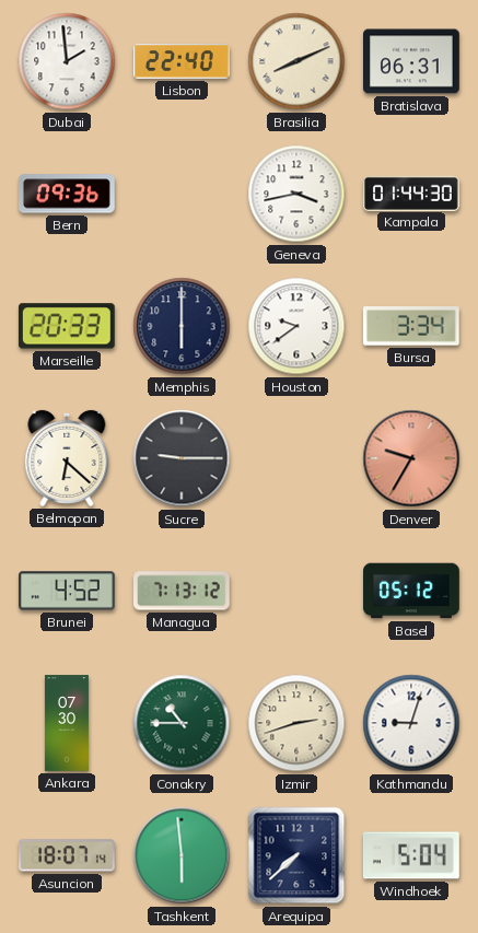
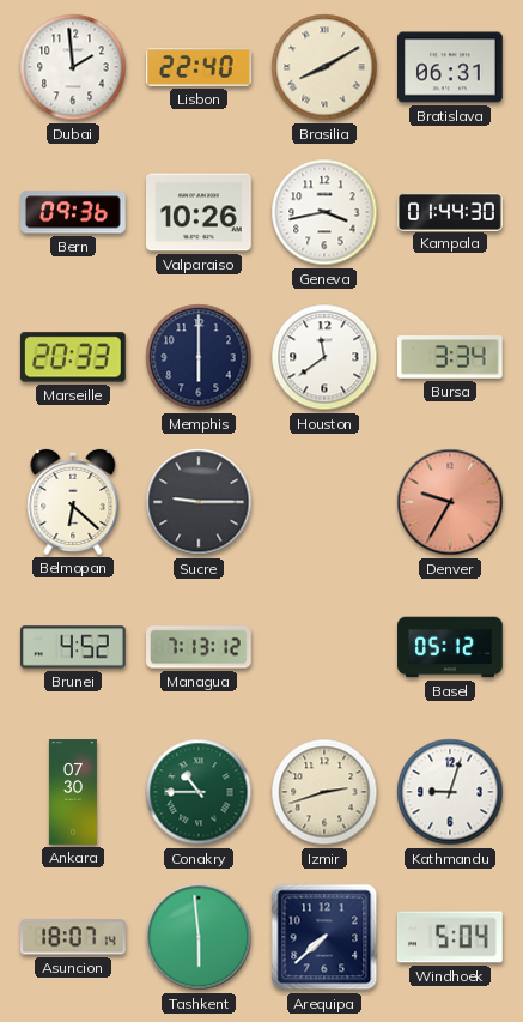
Brasilia: 8:11 -> 8:10 (324, 67)
Valparaiso: none -> 10:26 (200, 212)
Houston: 9:39 -> 11:39 (324, 357)
